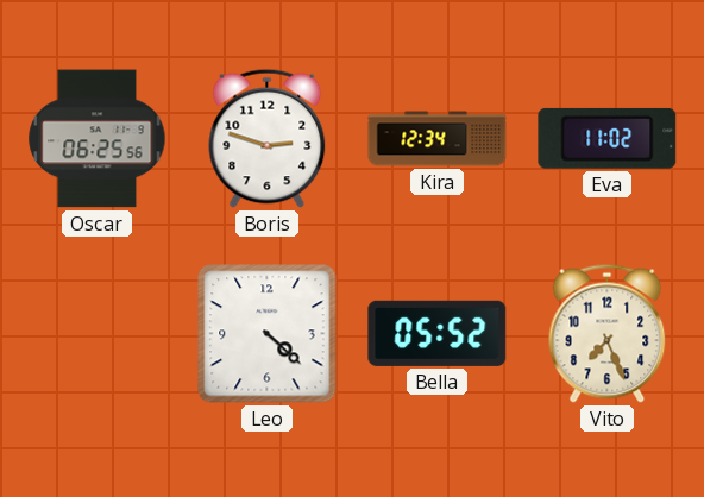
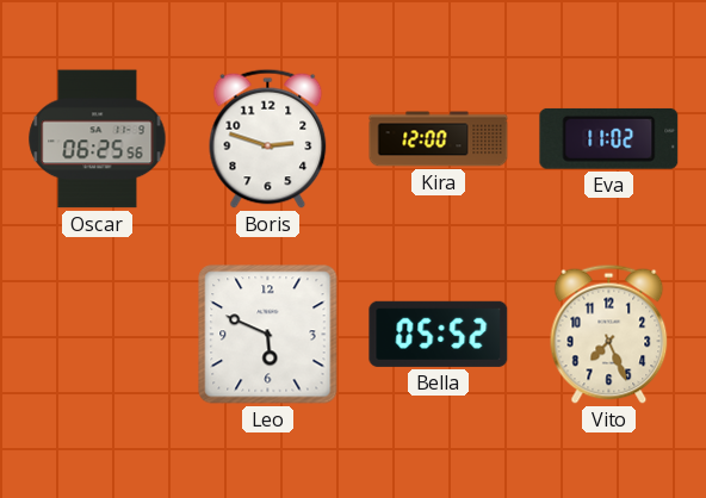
Kira: 12:34 -> 12:00 (439, 139)
Leo: 4:22 -> 5:49 (268, 335)
